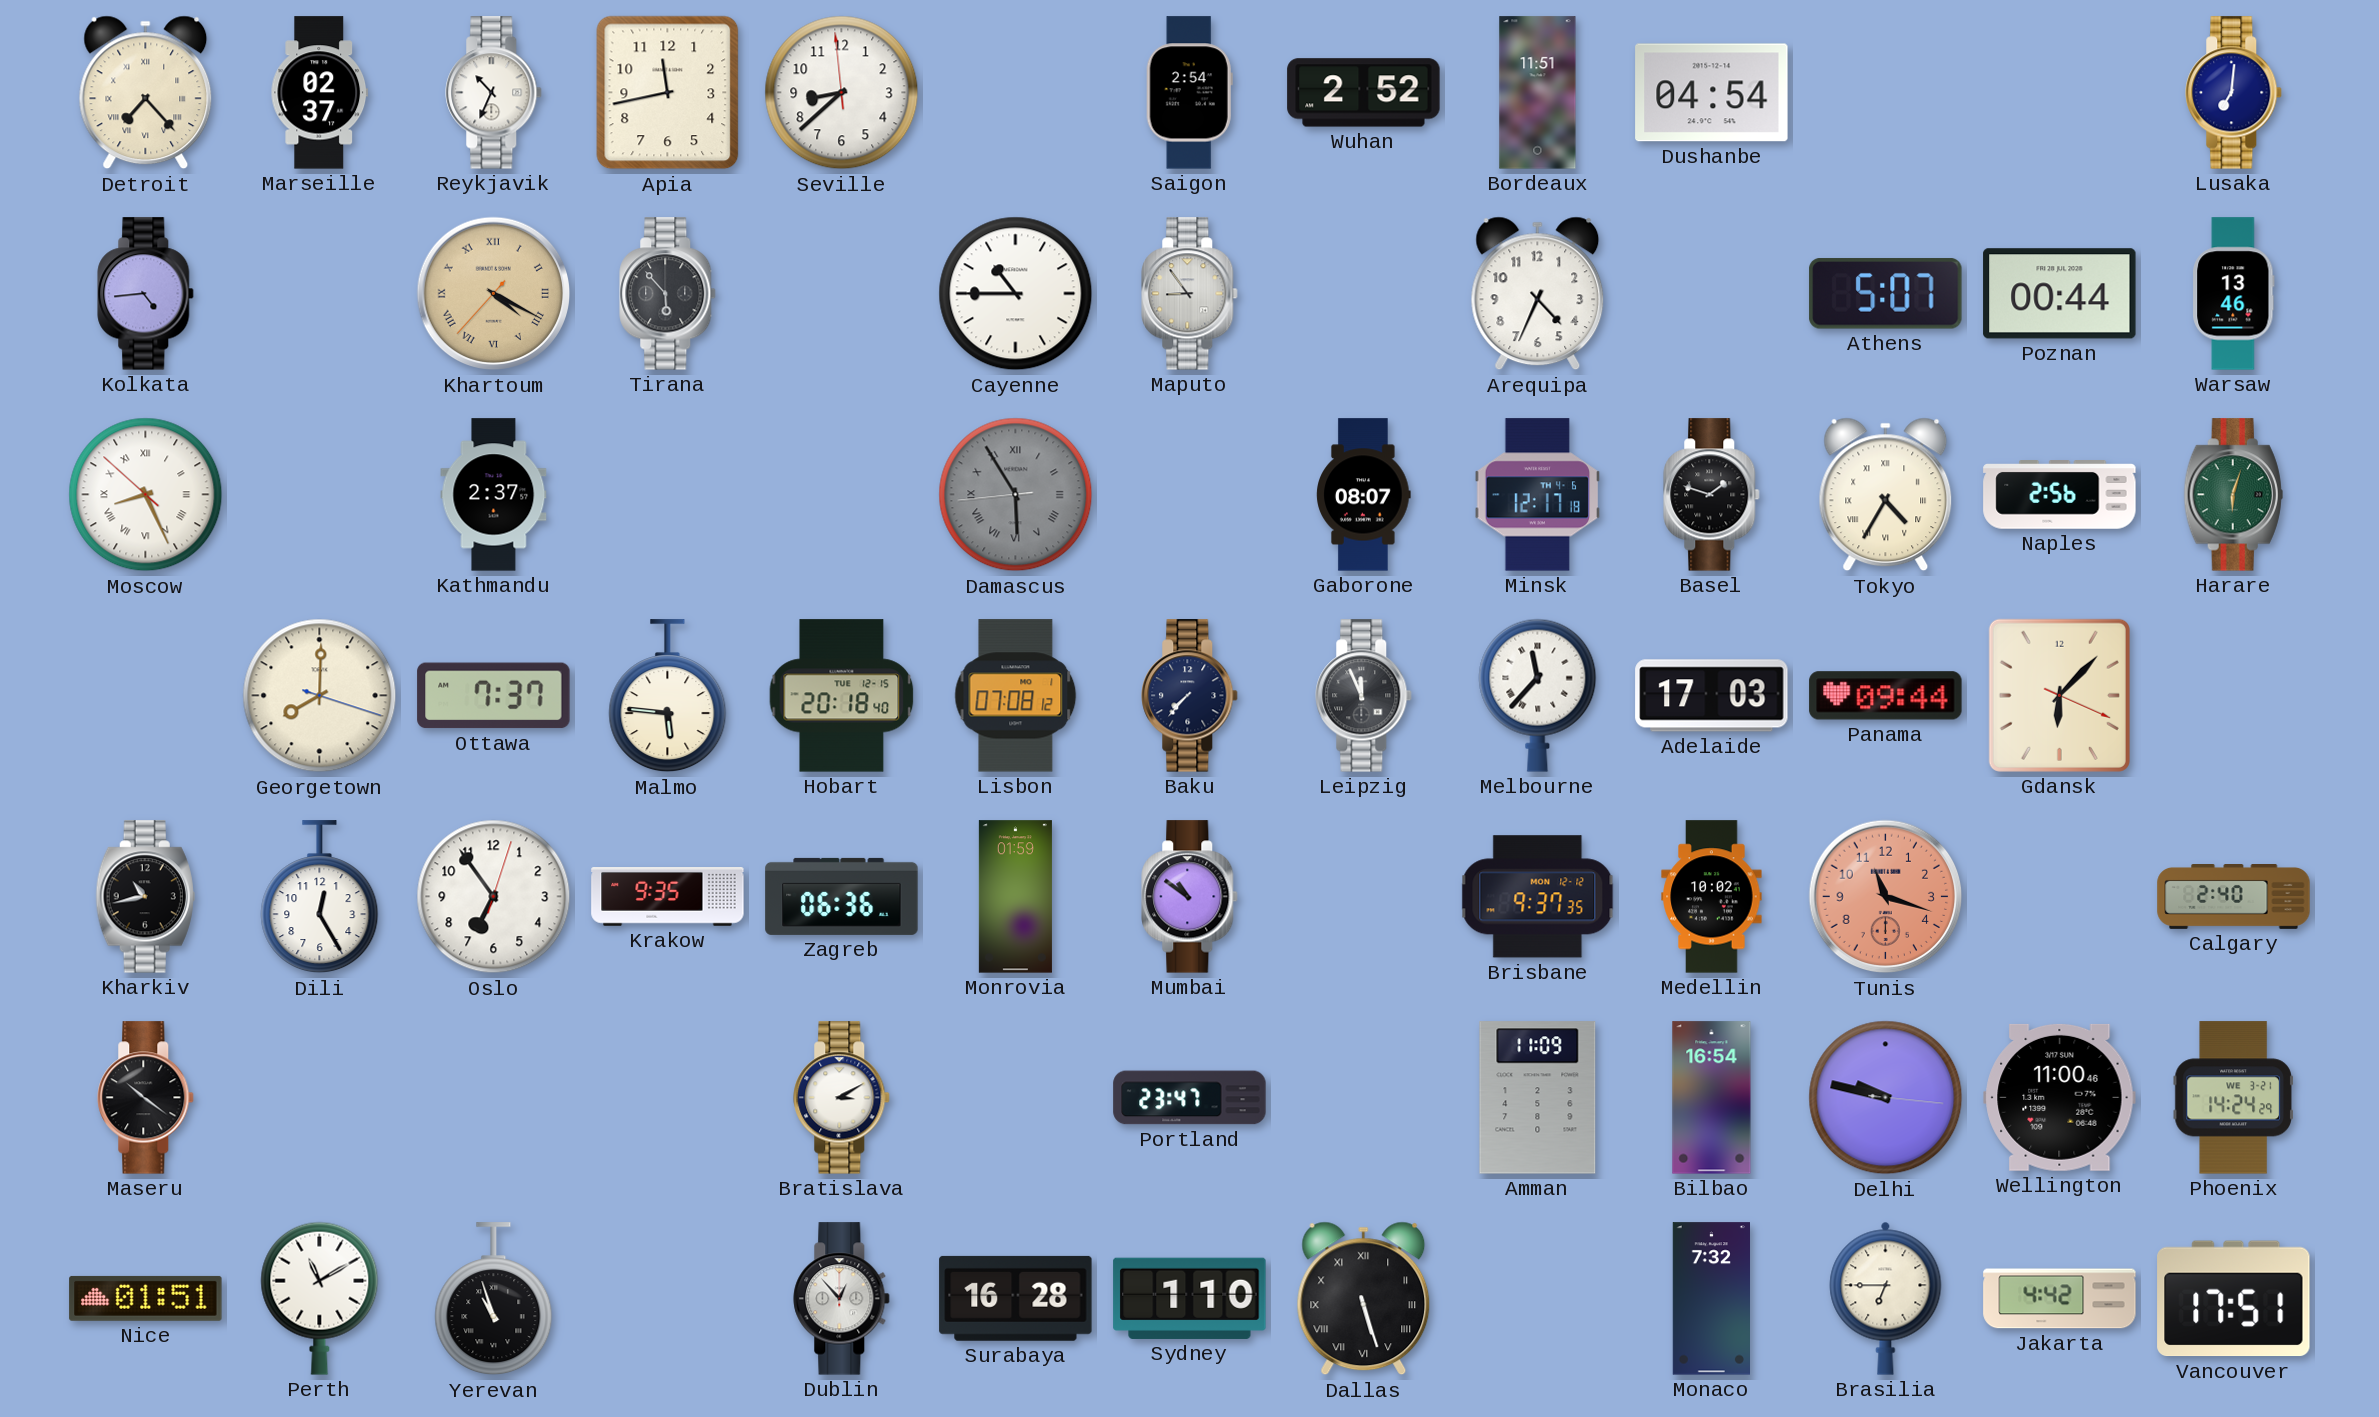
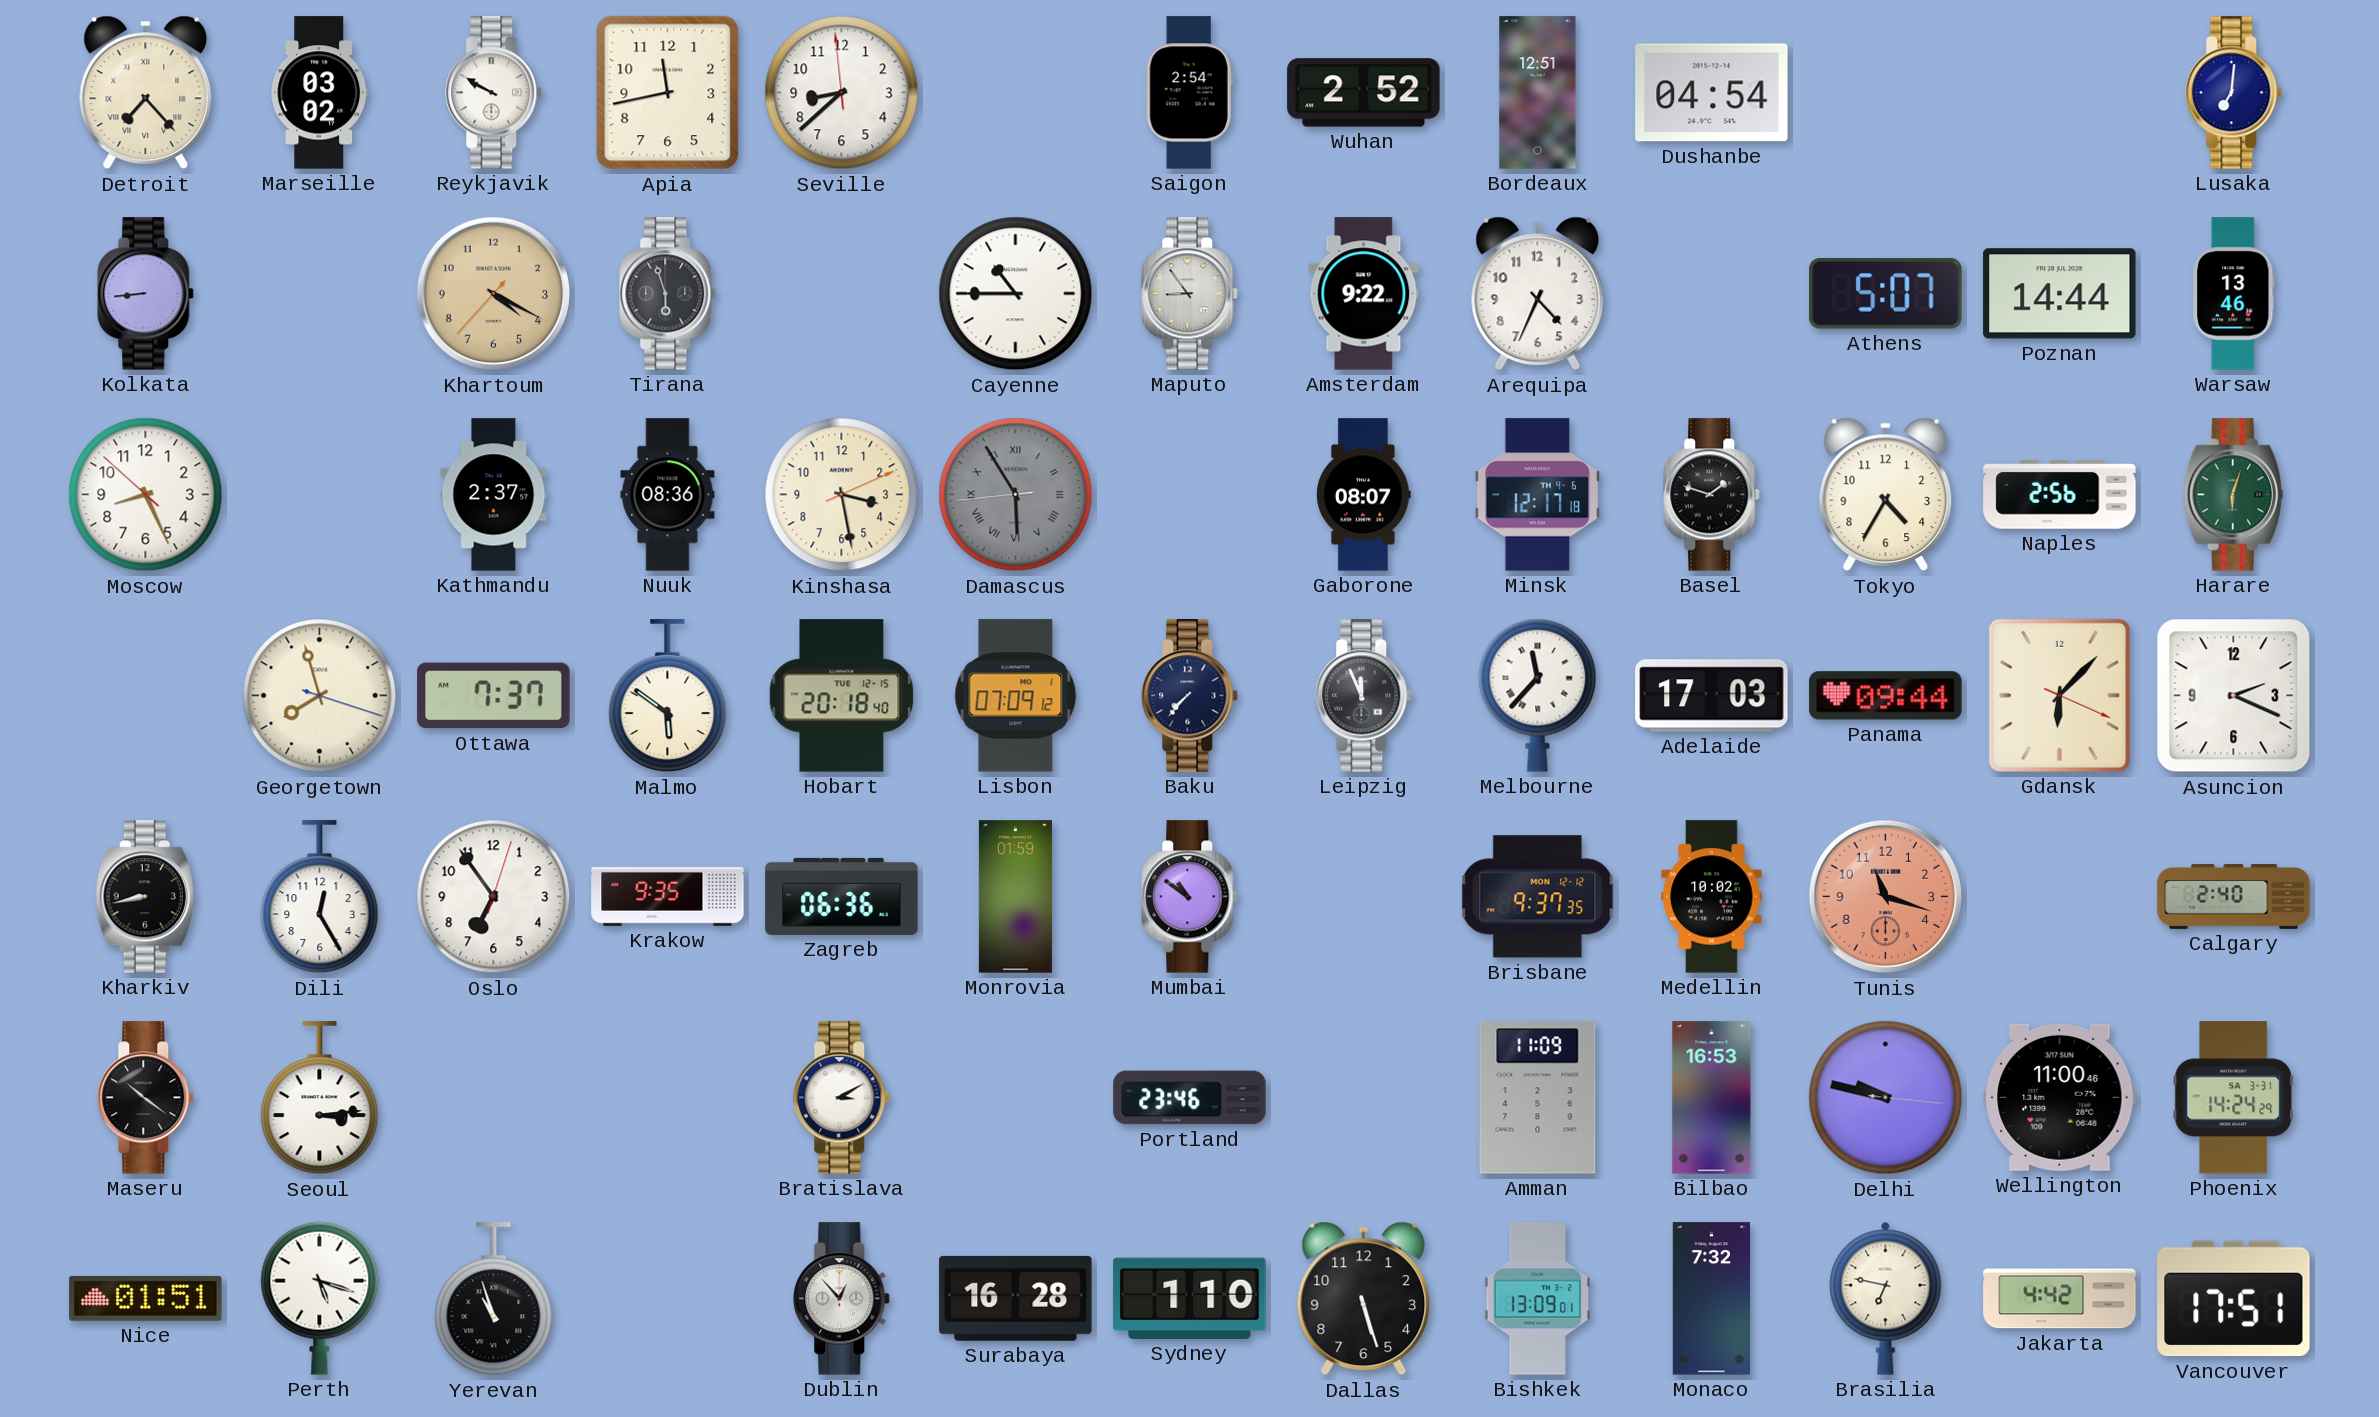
Marseille: 02:37 -> 03:02 (320, 93)
Reykjavik: 10:34 -> 9:50 (494, 93)
Bordeaux: 11:51 -> 12:51 (1538, 93)
Kolkata: 4:44 -> 8:44 (146, 294)
Khartoum numerals: Roman -> Arabic (494, 294)
Tirana: 5:53 -> 5:57 (668, 294)
Amsterdam: none -> 9:22 (1364, 294)
Poznan: 00:44 -> 14:44 (2060, 294)
Moscow numerals: Roman -> Arabic (146, 495)
Nuuk: none -> 08:36 (668, 495)
Kinshasa: none -> 3:28 (842, 495)
Tokyo numerals: Roman -> Arabic (1886, 495)
Georgetown: 8:00 -> 7:57 (320, 696)
Malmo: 5:46 -> 5:51 (668, 696)
Lisbon: 07:08 -> 07:09 (1016, 696)
Asuncion: none -> 2:19 (2234, 696)
Kharkiv: 10:43 -> 8:43 (145, 897)
Seoul: none -> 3:14 (320, 1098)
Portland: 23:47 -> 23:46 (1190, 1098)
Bilbao: 16:54 -> 16:53 (1712, 1098)
Phoenix date: WE 3-21 -> SA 3-31 (2233, 1098)
Perth: 11:10 -> 5:18 (320, 1298)
Dallas numerals: Roman -> Arabic (1364, 1299)
Bishkek: none -> 13:09 (1538, 1299)
Brasilia: 6:45 -> 6:47 (1886, 1298)
